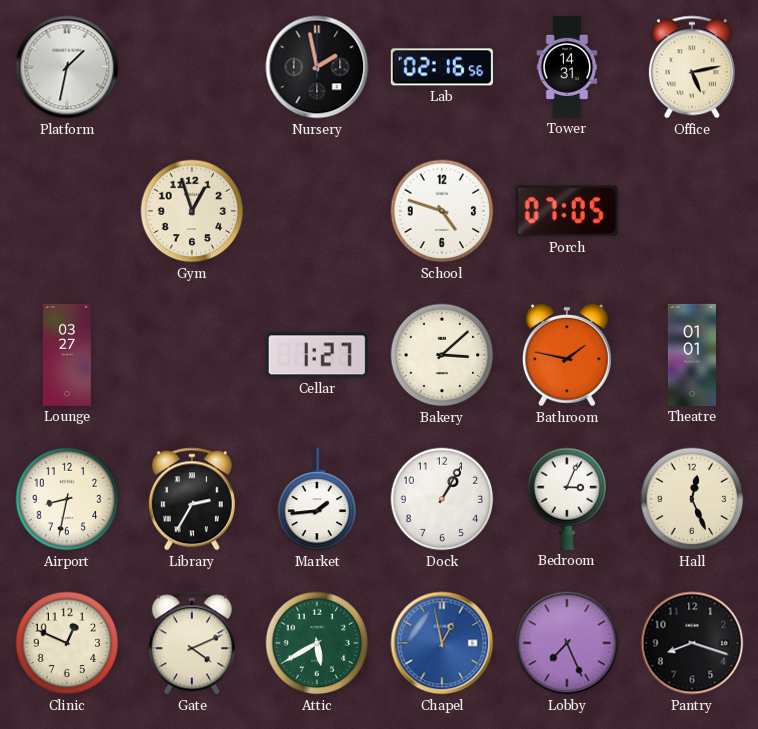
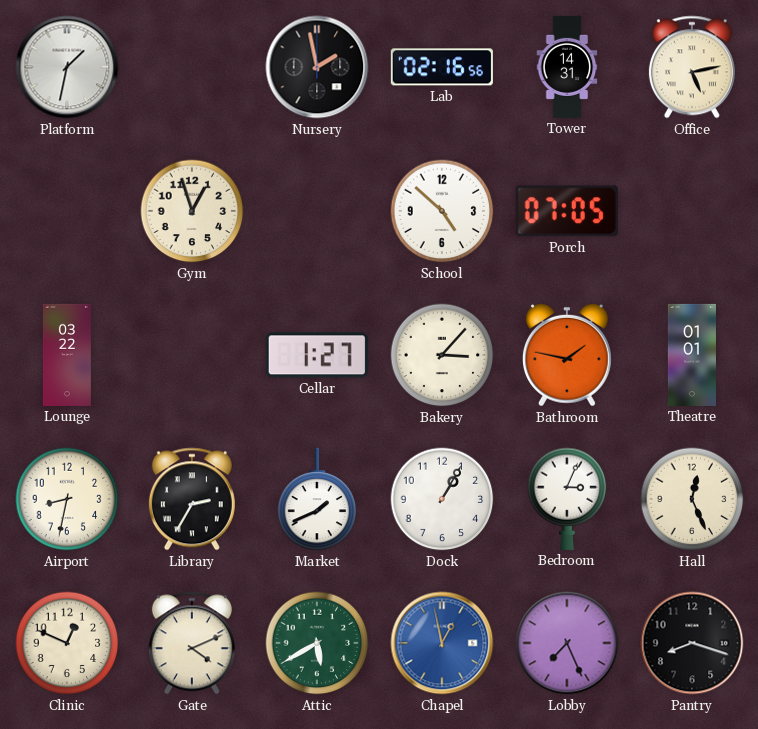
School: 4:48 -> 4:52 (442, 211)
Lounge: 03:27 -> 03:22 (67, 355)
Bakery: 3:08 -> 3:07 (442, 355)
Market: 1:44 -> 1:41 (317, 499)
